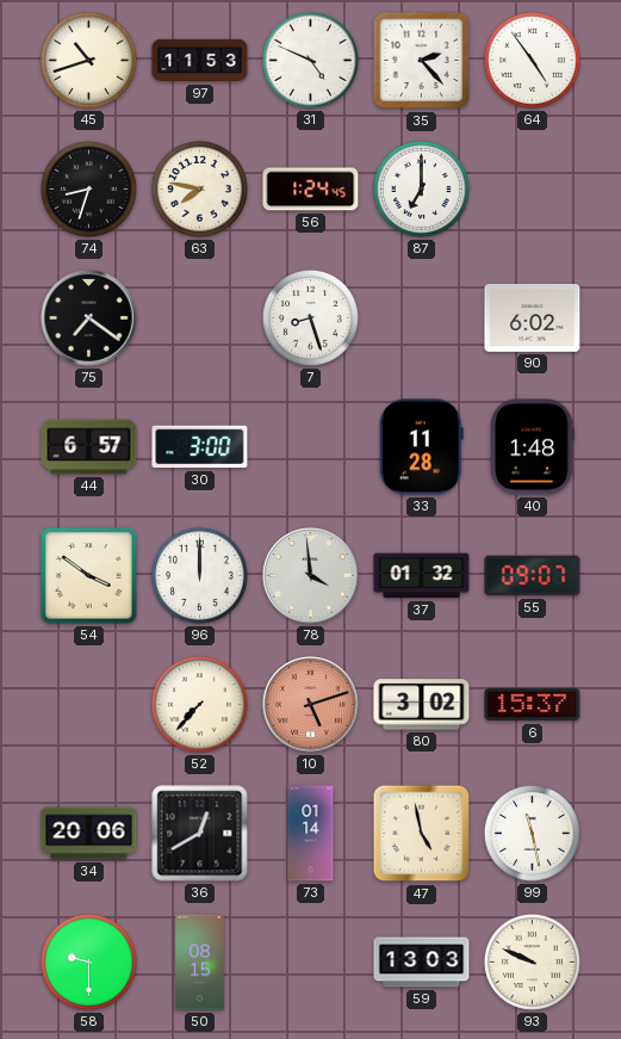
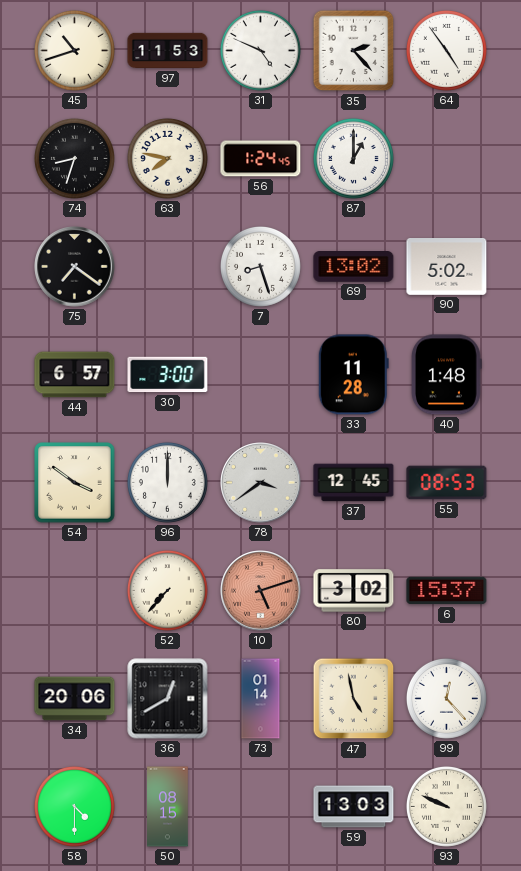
87: 7:00 -> 1:00 (353, 158)
69: none -> 13:02 (354, 267)
90: 6:02 -> 5:02 (447, 267)
78: 3:59 -> 3:39 (261, 483)
37: 01:32 -> 12:45 (354, 483)
55: 09:07 -> 08:53 (447, 483)
99: 11:28 -> 12:23 (446, 698)
58: 9:30 -> 4:30 (74, 806)
